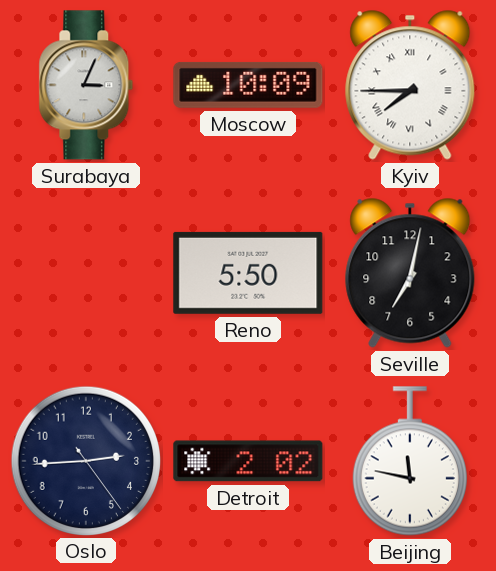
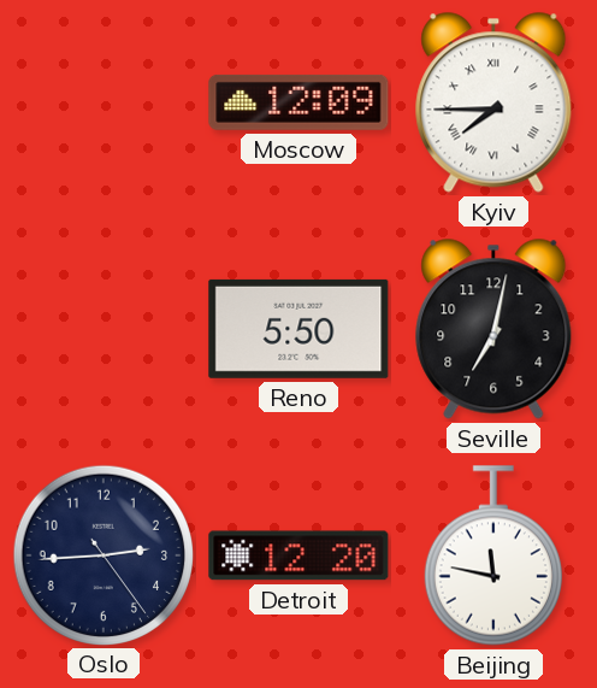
Surabaya: 3:04 -> none (86, 85)
Moscow: 10:09 -> 12:09 (298, 102)
Detroit: 2:02 -> 12:20 (298, 555)
